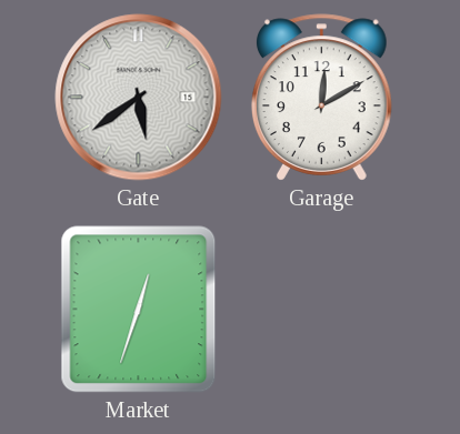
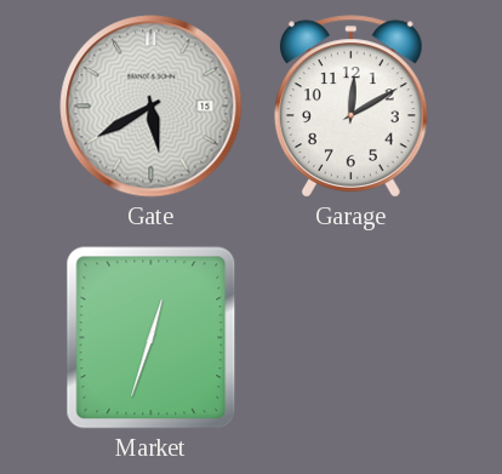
Gate: 5:39 -> 5:40 (152, 107)
